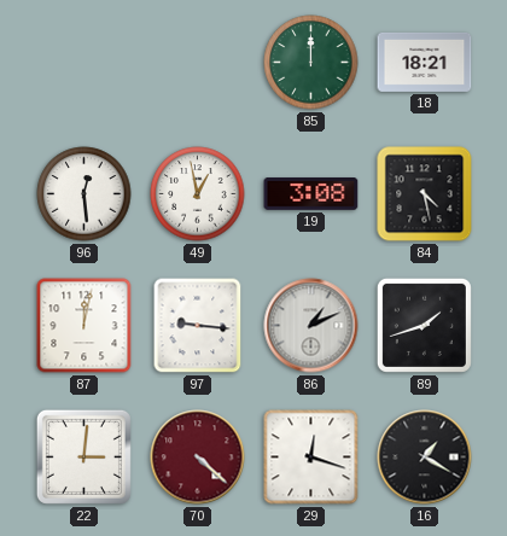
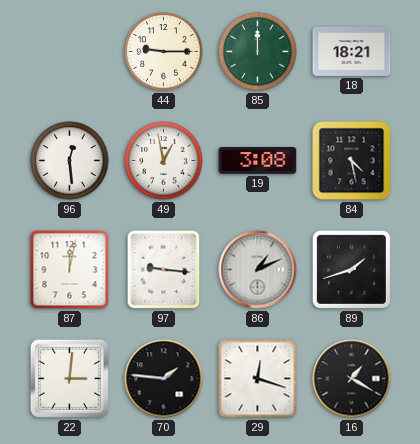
44: none -> 9:15 (164, 52)
70: 4:22 -> 1:46 (164, 379)
70 dial: burgundy -> black (164, 379)
